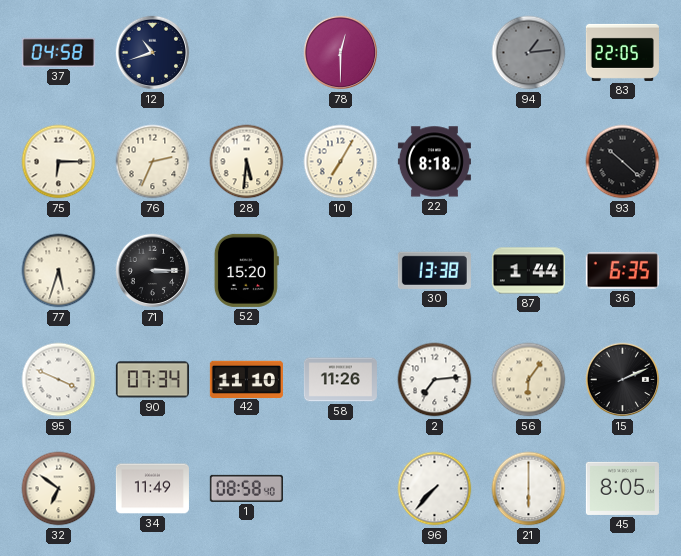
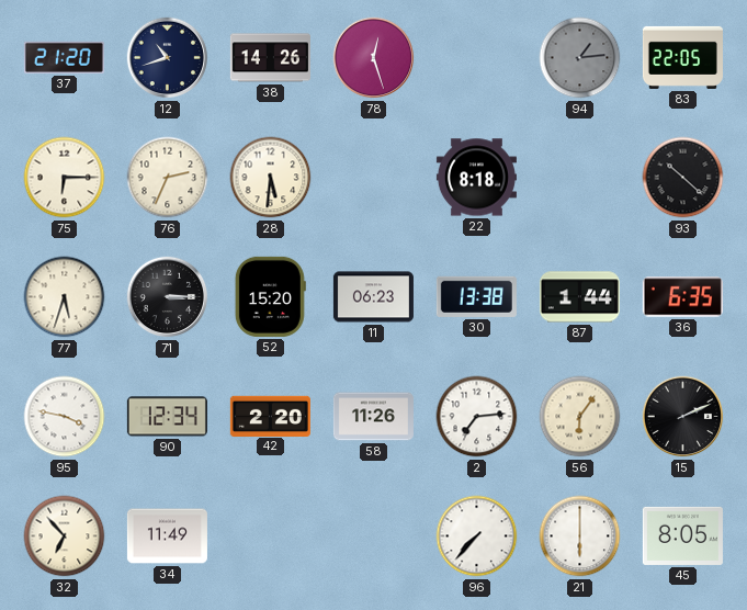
37: 04:58 -> 21:20 (64, 57)
38: none -> 14:26 (270, 58)
78: 12:30 -> 12:27 (374, 58)
10: 7:05 -> none (341, 162)
11: none -> 06:23 (373, 297)
95: 3:49 -> 3:47 (65, 417)
90: 07:34 -> 12:34 (167, 417)
42: 11:10 -> 2:20 (270, 416)
32: 6:51 -> 6:53 (65, 536)
1: 08:58 -> none (246, 488)
